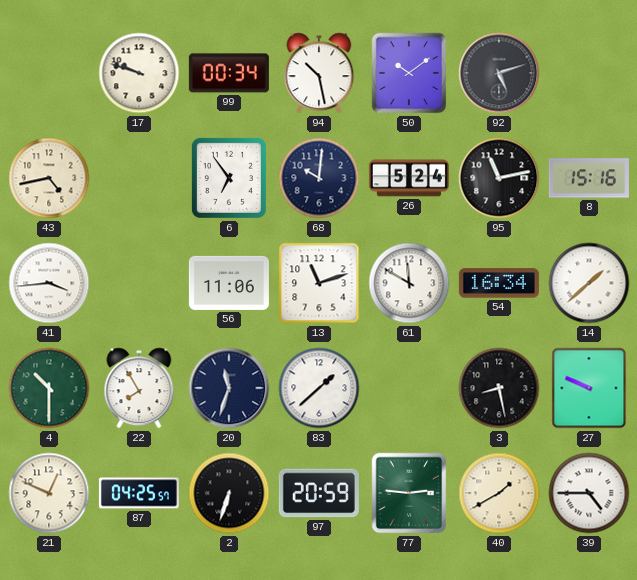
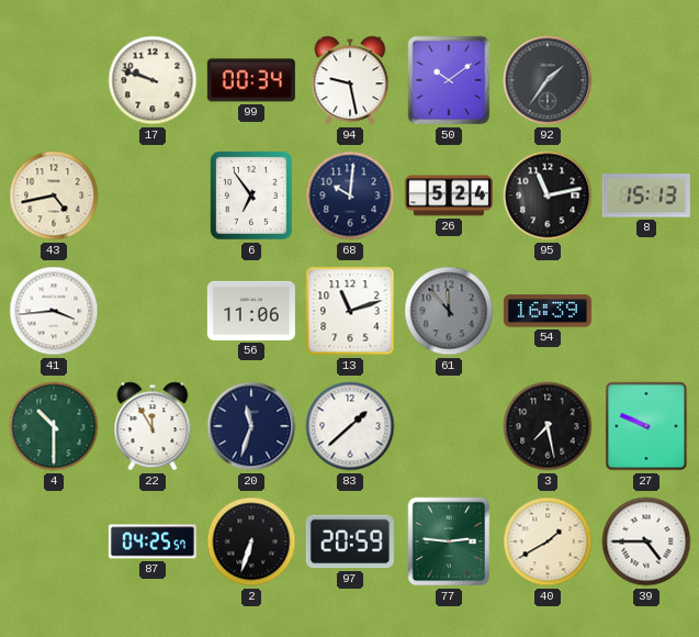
94: 10:28 -> 9:28 (350, 80)
92: 5:12 -> 1:36 (548, 80)
8: 15:16 -> 15:13 (646, 195)
61: 11:50 -> 11:53 (449, 311)
61 dial: white -> grey (449, 311)
54: 16:34 -> 16:39 (548, 311)
14: 1:38 -> none (589, 283)
22: 7:55 -> 11:55 (153, 426)
3: 8:28 -> 7:28 (548, 426)
21: 12:49 -> none (49, 493)
